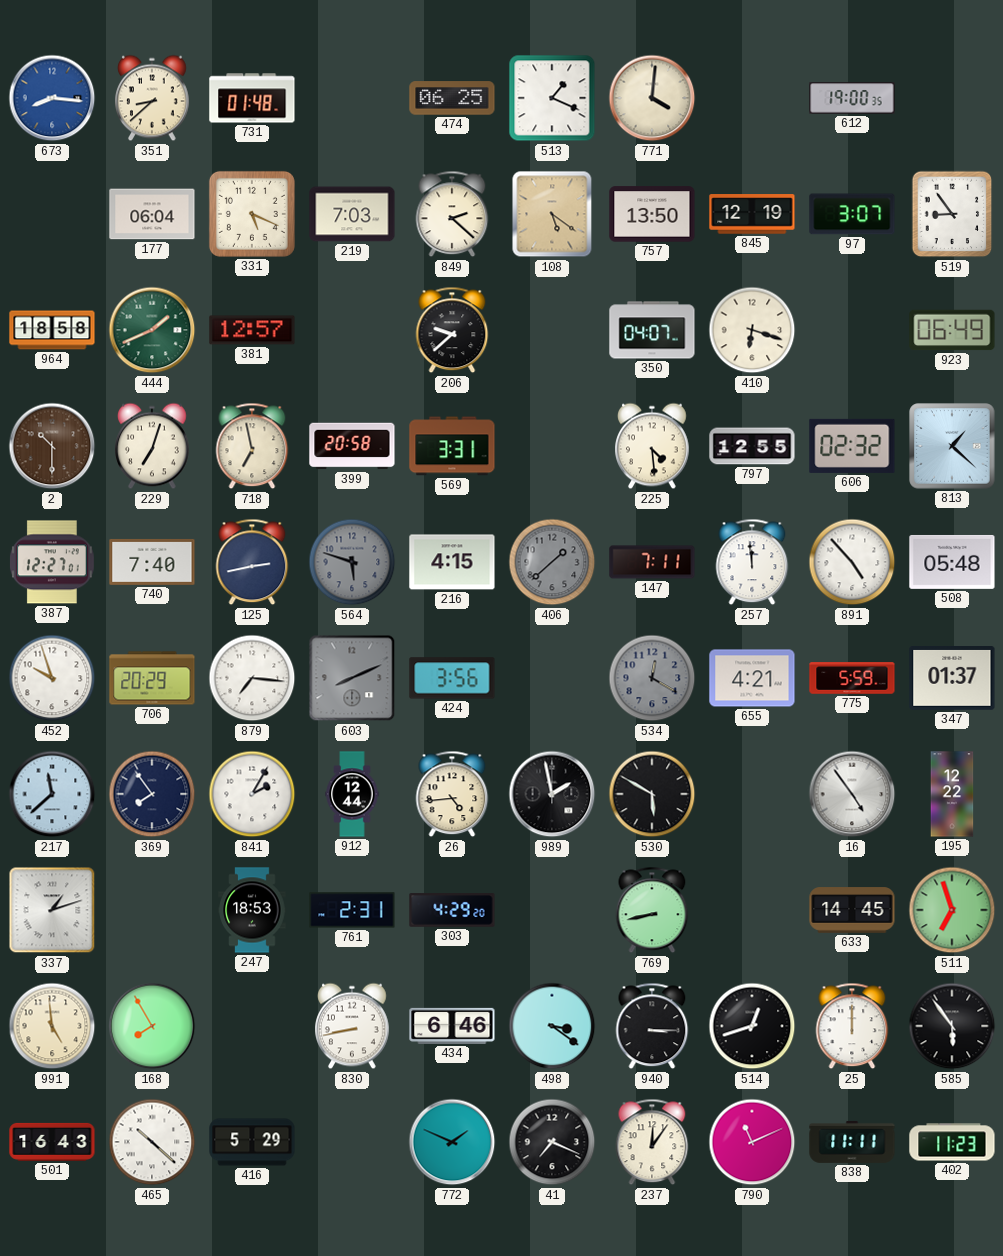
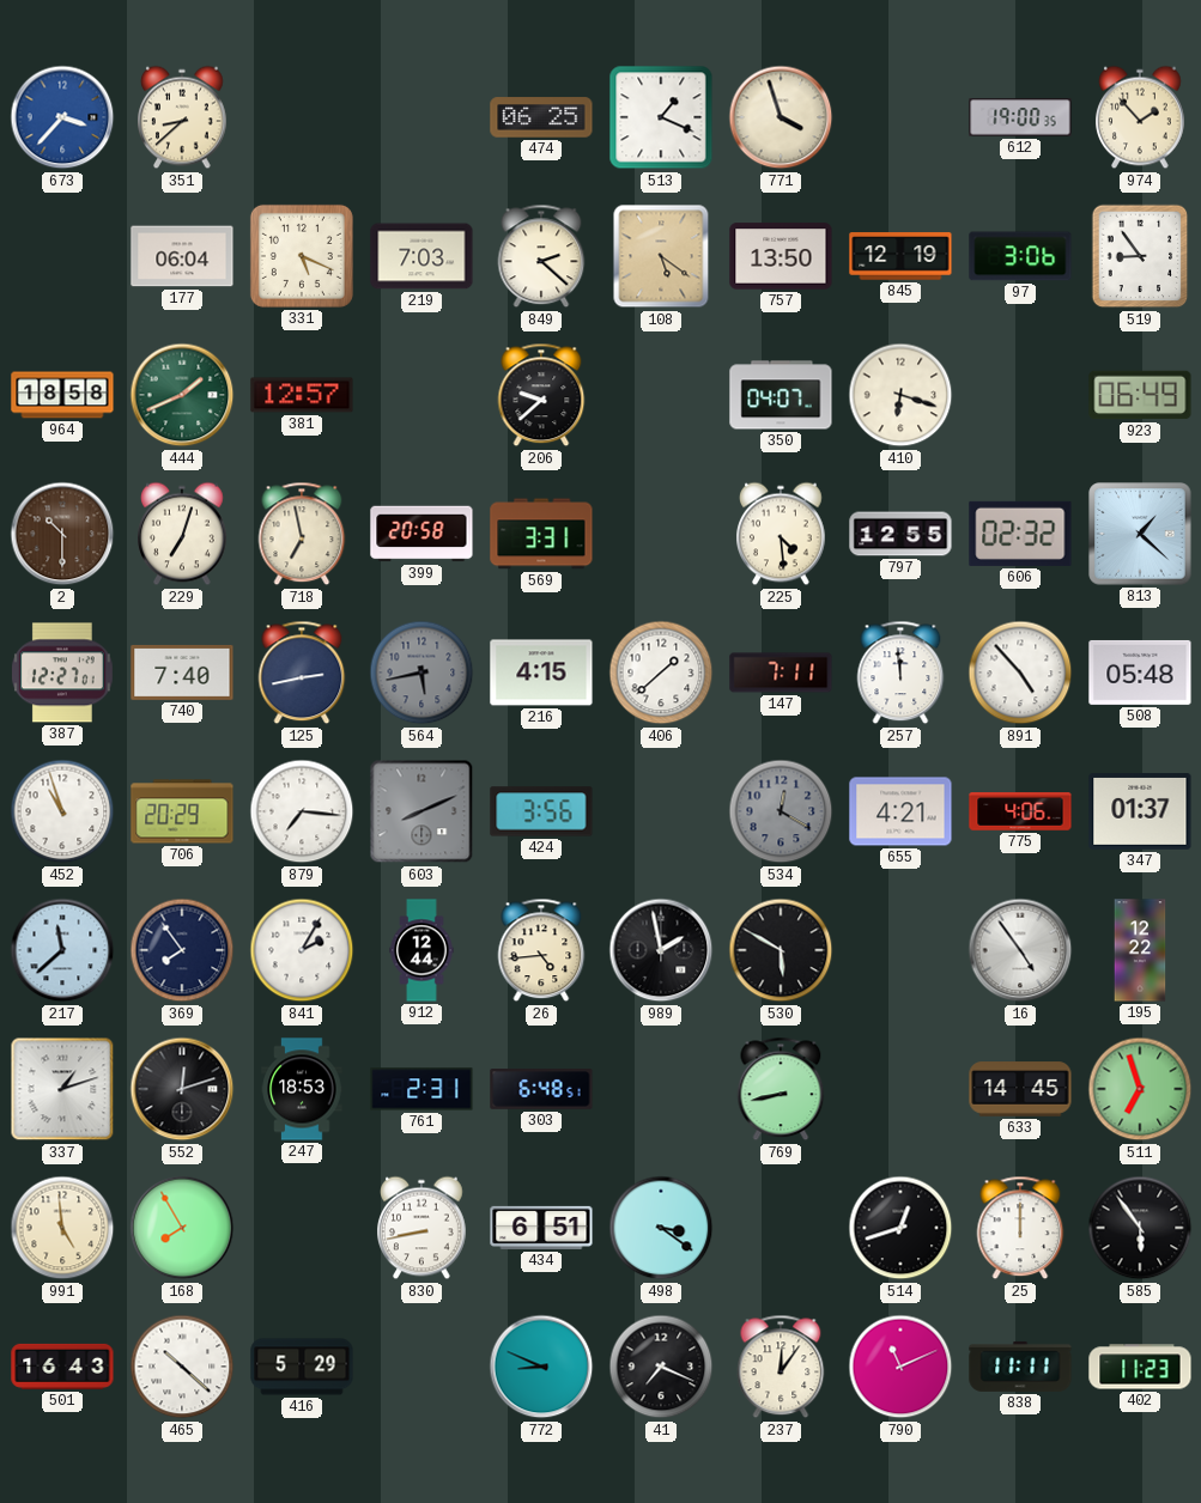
673: 8:16 -> 3:37 (62, 117)
731: 01:48 -> none (252, 98)
771: 4:01 -> 3:57 (781, 117)
974: none -> 1:53 (1141, 117)
97: 3:07 -> 3:06 (1020, 256)
564: 5:48 -> 5:43 (421, 673)
406 dial: grey -> white (661, 673)
452: 9:57 -> 10:57 (62, 811)
775: 5:59 -> 4:06 (1020, 811)
552: none -> 12:12 (182, 1089)
303: 4:29 -> 6:48 (541, 1089)
434: 6:46 -> 6:51 (541, 1228)
940: 3:15 -> none (652, 1026)
772: 1:49 -> 8:49 (541, 1367)
